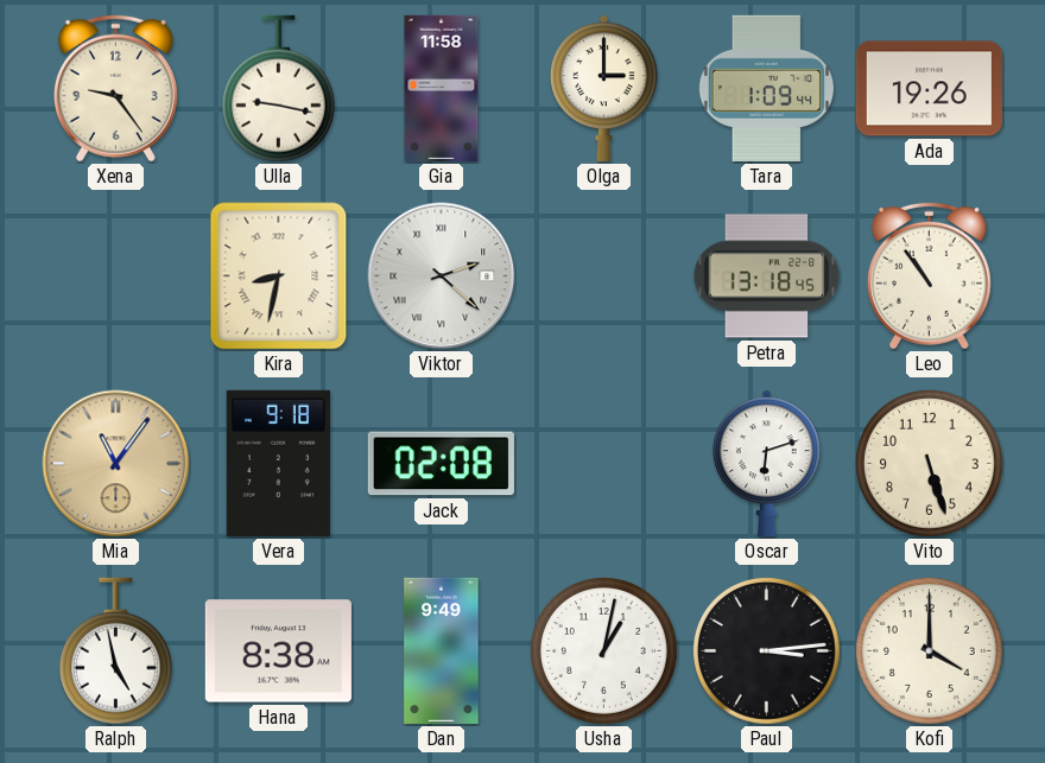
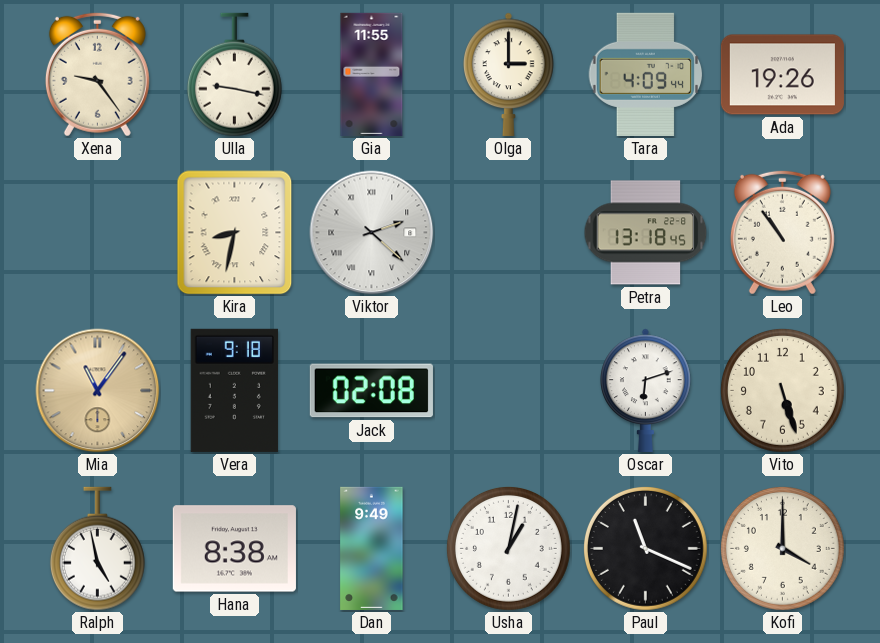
Gia: 11:58 -> 11:55 (372, 74)
Tara: 1:09 -> 4:09 (646, 74)
Paul: 3:14 -> 11:19 (645, 548)
